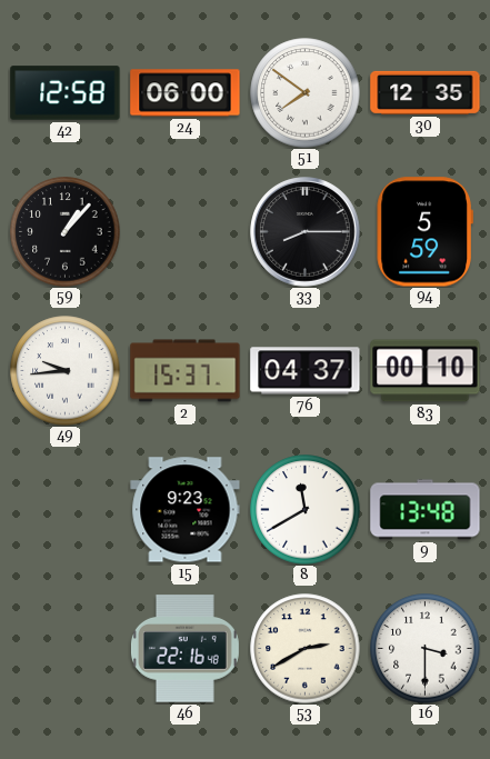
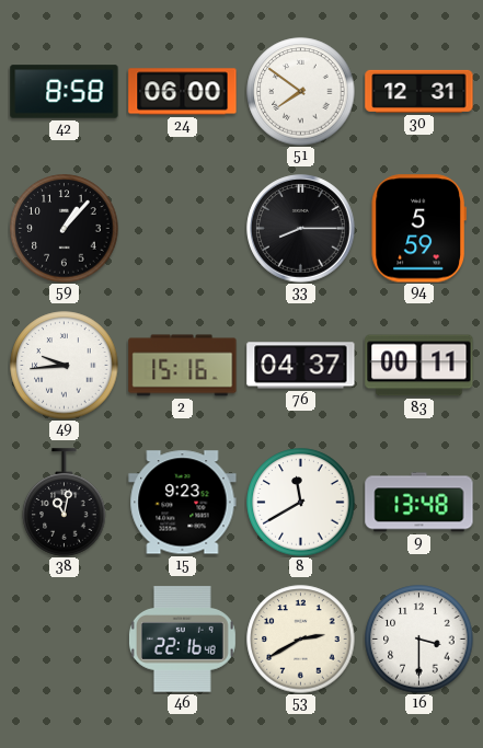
42: 12:58 -> 8:58 (65, 92)
30: 12:35 -> 12:31 (419, 91)
2: 15:37 -> 15:16 (183, 366)
83: 00:10 -> 00:11 (419, 366)
38: none -> 11:02 (65, 503)
